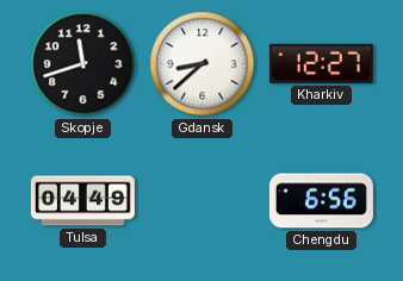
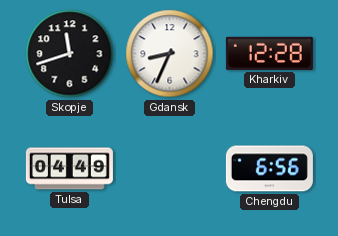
Gdansk: 8:38 -> 8:34 (170, 54)
Kharkiv: 12:27 -> 12:28 (269, 53)
